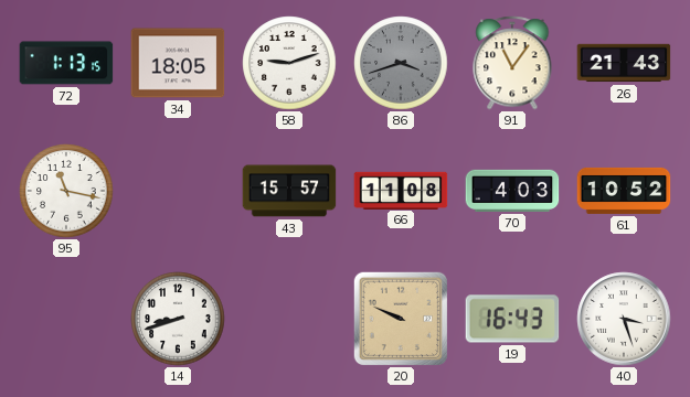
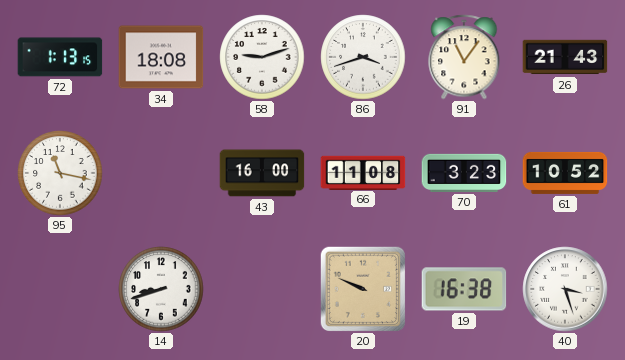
34: 18:05 -> 18:08 (161, 57)
86 dial: grey -> white (363, 57)
43: 15:57 -> 16:00 (262, 173)
70: 4:03 -> 3:23 (464, 173)
19: 16:43 -> 16:38 (464, 289)
